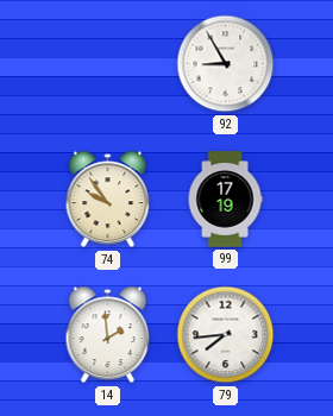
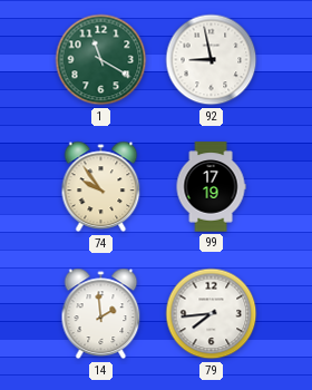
1: none -> 11:20 (101, 60)
92: 8:55 -> 8:58 (212, 60)
